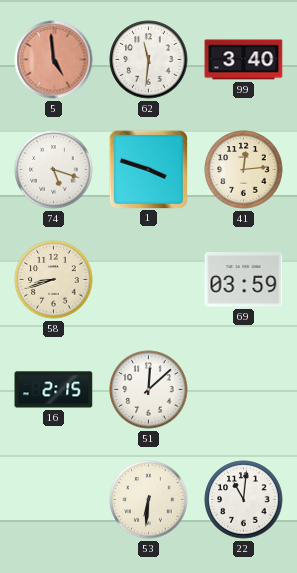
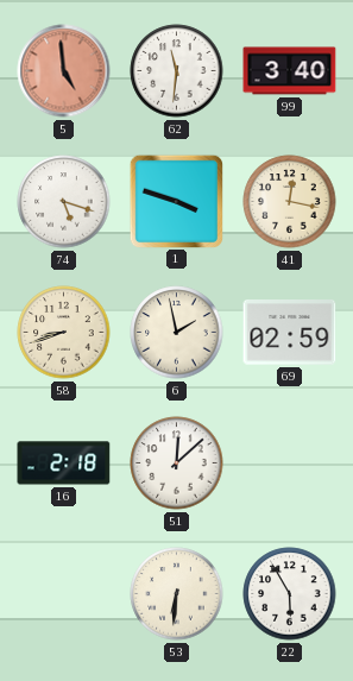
41: 12:14 -> 12:17 (290, 202)
6: none -> 1:58 (177, 333)
69: 03:59 -> 02:59 (290, 333)
16: 2:15 -> 2:18 (64, 464)
22: 11:01 -> 5:55 (290, 594)
